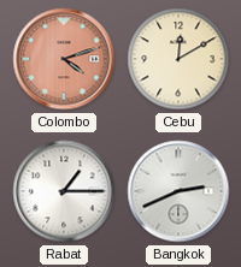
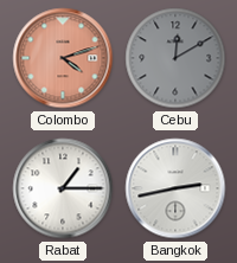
Cebu dial: cream -> grey (175, 58)
Bangkok: 2:41 -> 2:43 (175, 188)
